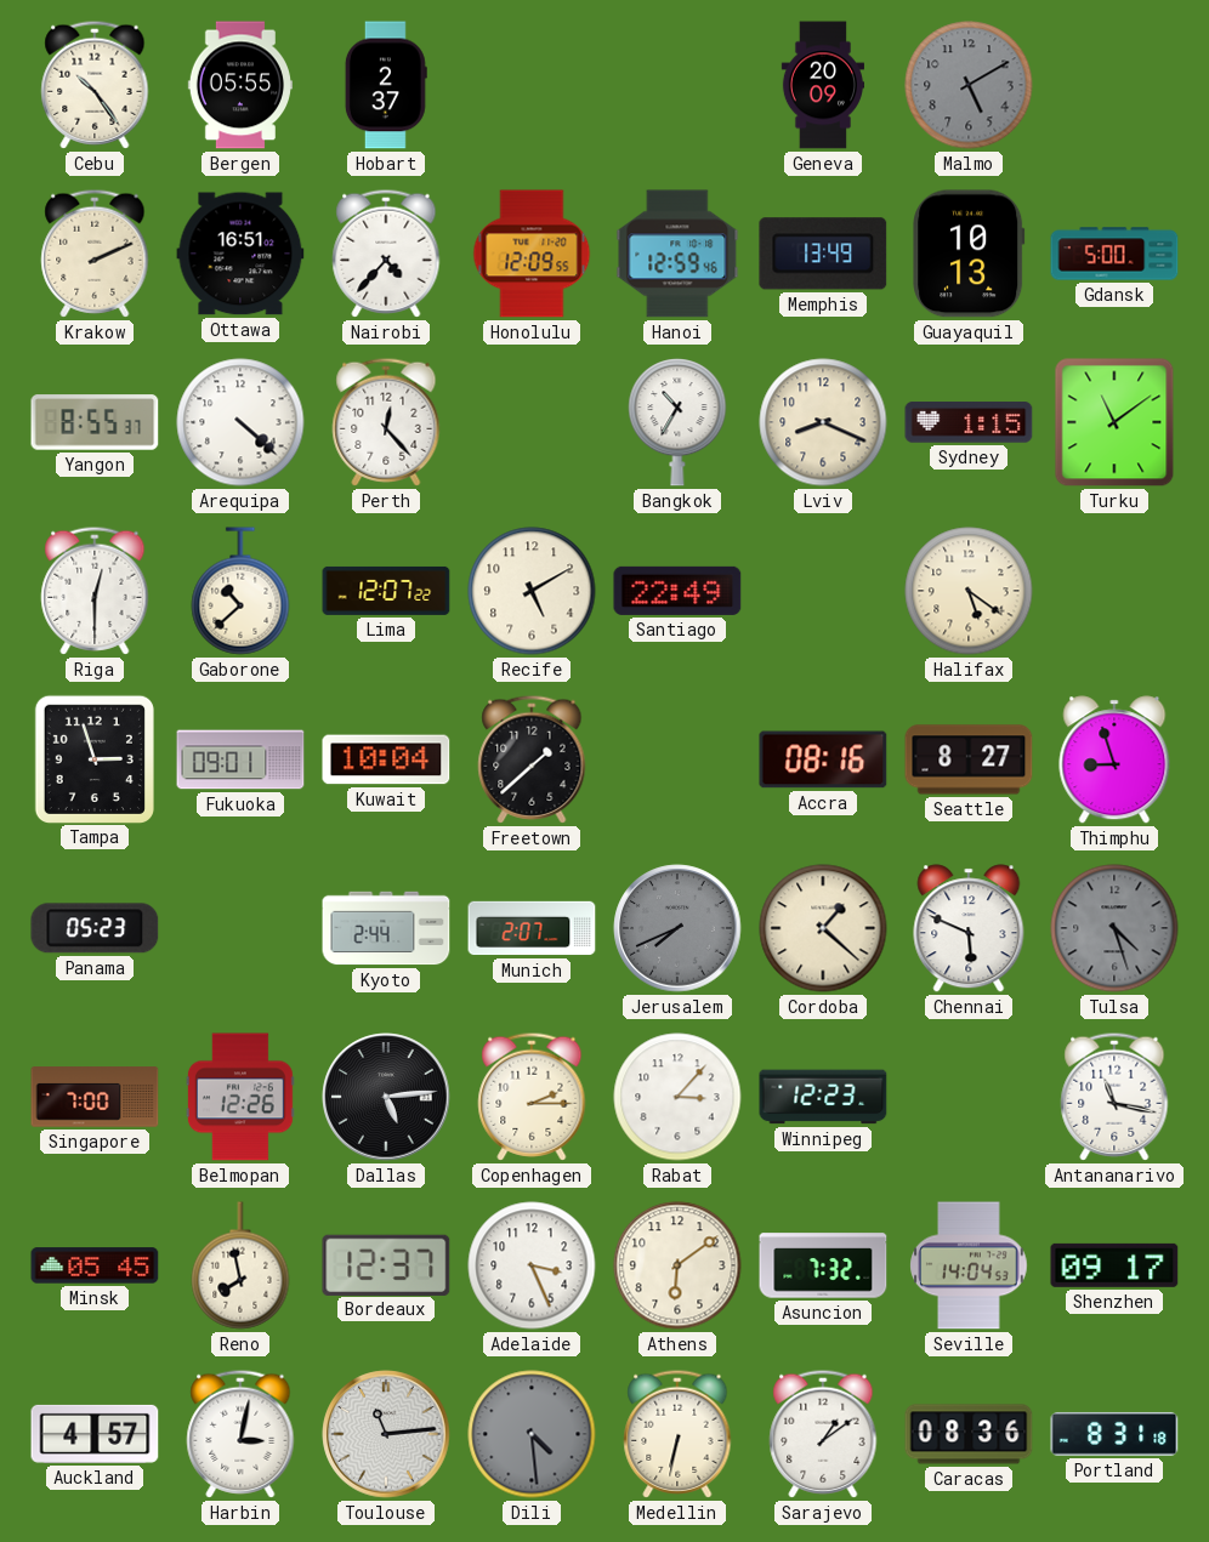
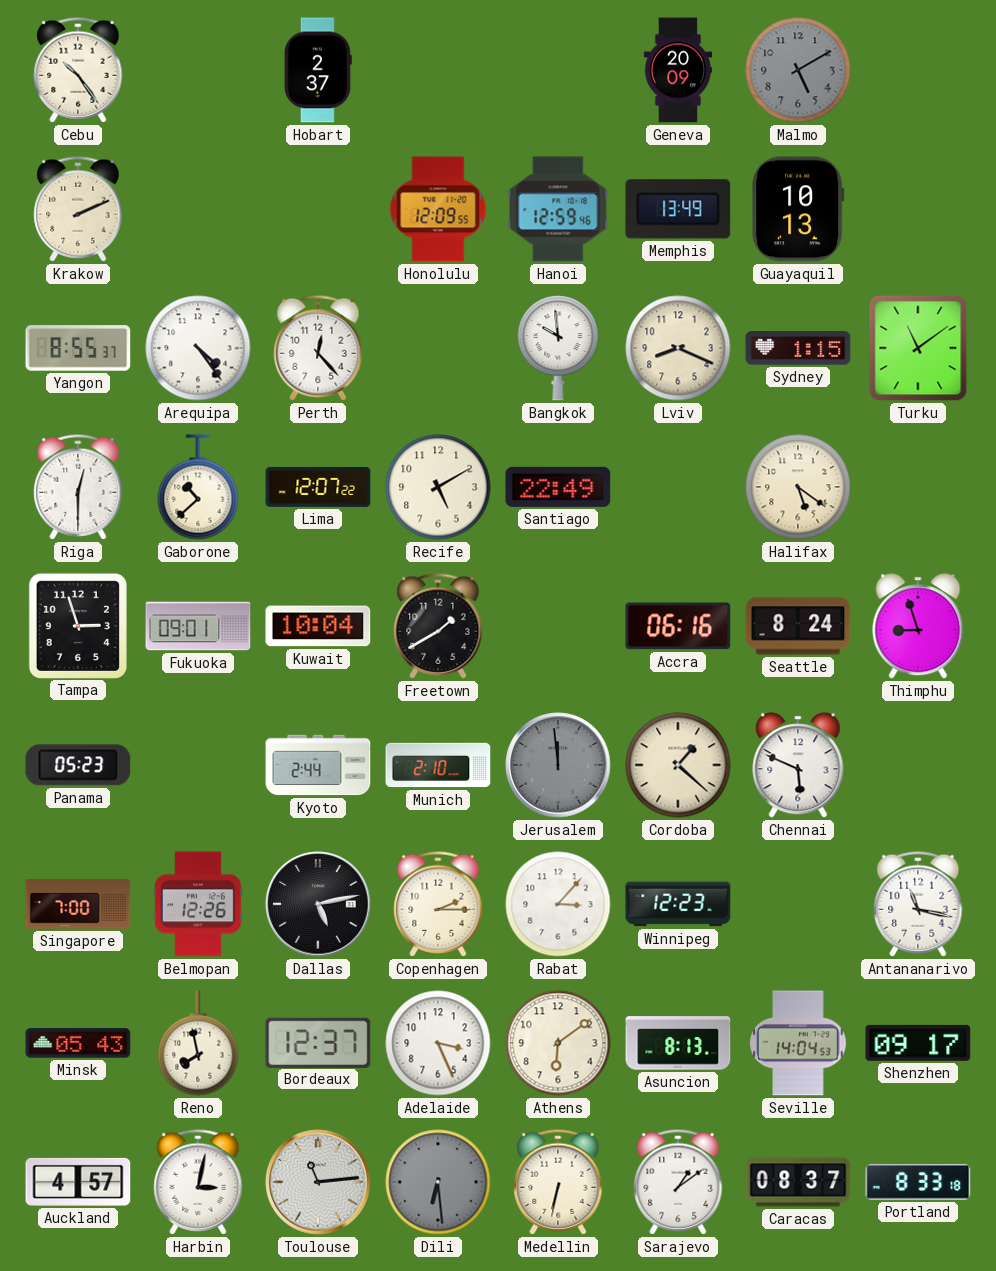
Bergen: 05:55 -> none (239, 85)
Ottawa: 16:51 -> none (240, 254)
Nairobi: 4:37 -> none (386, 254)
Gdansk: 5:00 -> none (1114, 254)
Arequipa: 4:22 -> 4:24 (198, 348)
Bangkok: 10:35 -> 9:59 (558, 348)
Freetown: 1:38 -> 1:40 (438, 626)
Accra: 08:16 -> 06:16 (678, 626)
Seattle: 8:27 -> 8:24 (798, 626)
Munich: 2:07 -> 2:10 (438, 765)
Jerusalem: 7:41 -> 11:59 (558, 765)
Tulsa: 4:27 -> none (1114, 928)
Dallas: 5:14 -> 5:13 (318, 904)
Minsk: 05:45 -> 05:43 (78, 1043)
Asuncion: 7:32 -> 8:13 (678, 1043)
Dili: 4:29 -> 6:29 (438, 1182)
Caracas: 08:36 -> 08:37 (798, 1182)
Portland: 8:31 -> 8:33 (918, 1182)
